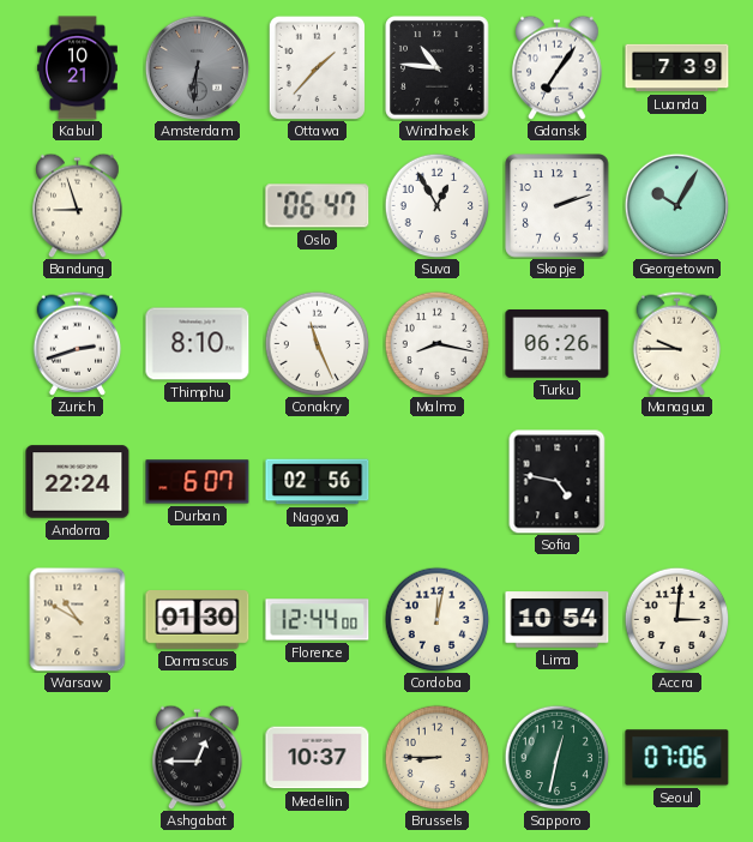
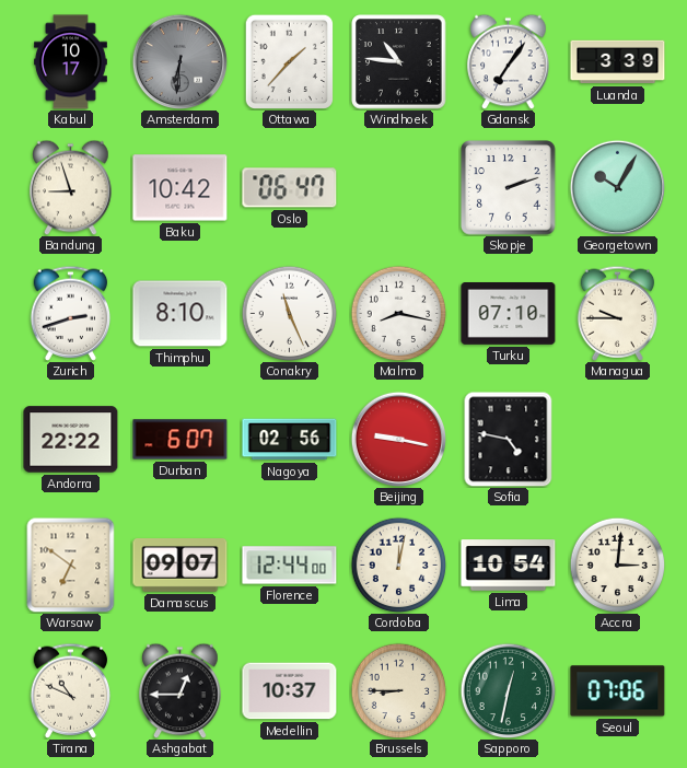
Kabul: 10:21 -> 10:17 (71, 62)
Luanda: 7:39 -> 3:39 (618, 62)
Baku: none -> 10:42 (181, 188)
Suva: 12:55 -> none (436, 205)
Turku: 06:26 -> 07:10 (509, 314)
Andorra: 22:24 -> 22:22 (71, 440)
Beijing: none -> 9:17 (398, 439)
Warsaw: 10:50 -> 6:51 (71, 565)
Damascus: 01:30 -> 09:07 (181, 566)
Tirana: none -> 10:49 (71, 690)
